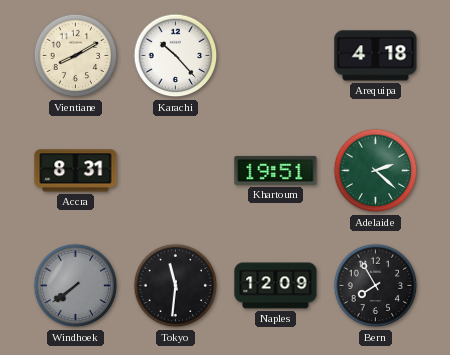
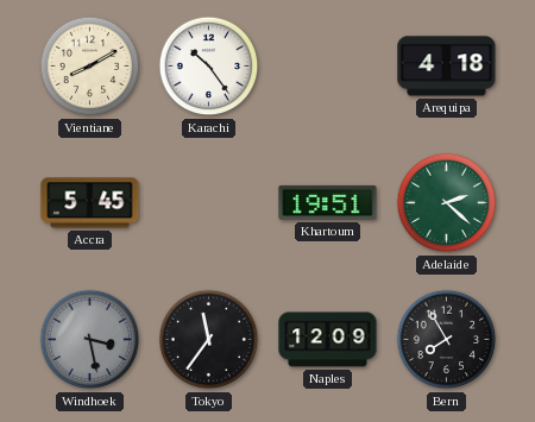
Karachi: 10:23 -> 10:24 (209, 67)
Accra: 8:31 -> 5:45 (90, 203)
Windhoek: 7:39 -> 3:28 (90, 340)
Tokyo: 11:31 -> 11:36 (209, 340)
